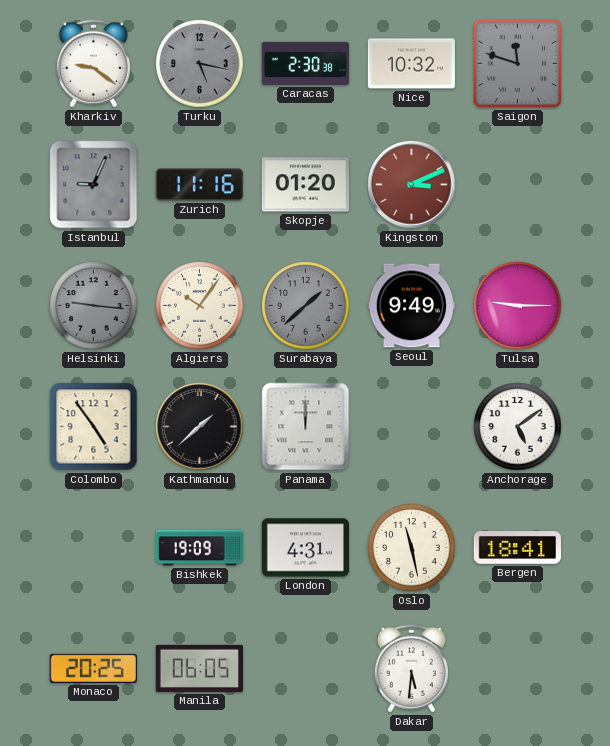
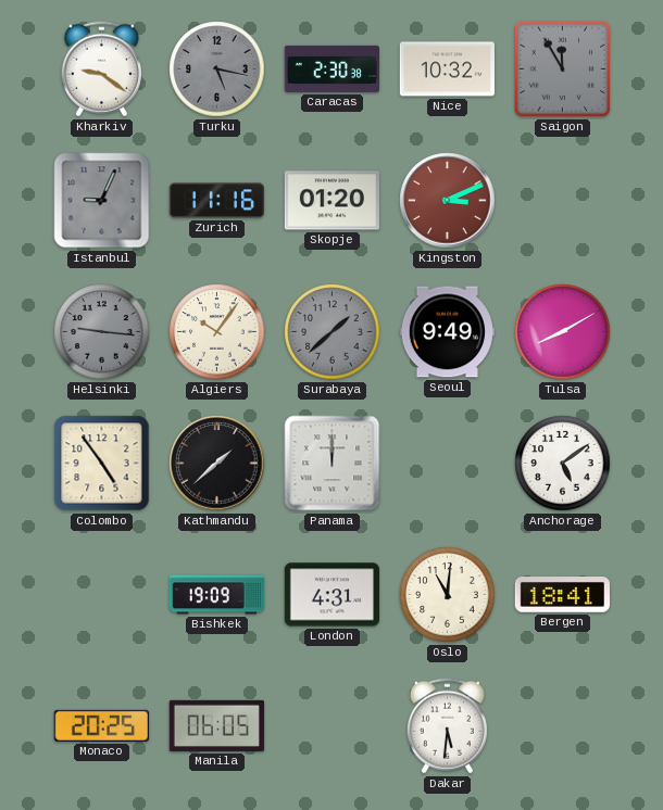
Saigon: 11:48 -> 11:55 (563, 69)
Tulsa: 9:15 -> 8:10 (563, 332)
Oslo: 11:28 -> 11:01 (448, 595)
